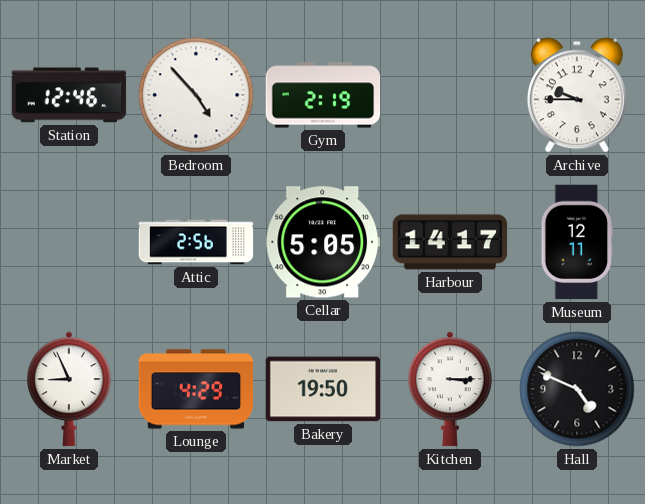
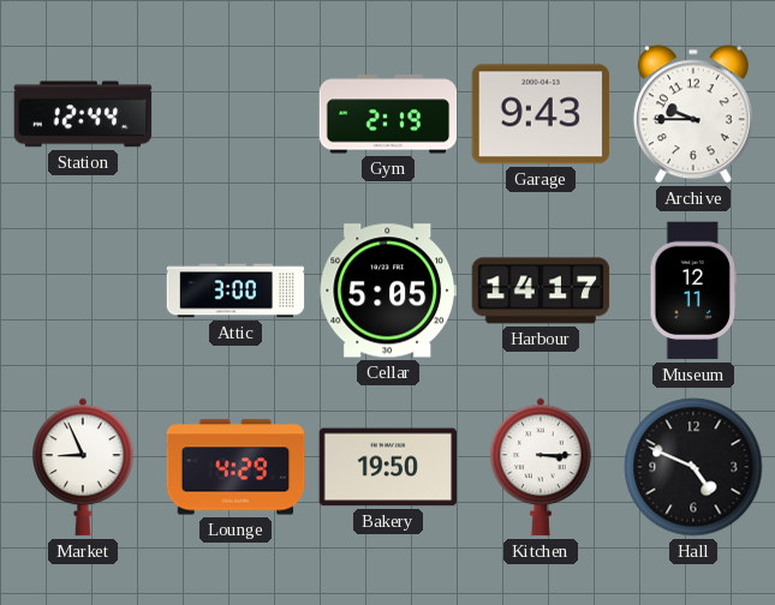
Station: 12:46 -> 12:44 (83, 114)
Bedroom: 4:53 -> none (196, 95)
Garage: none -> 9:43 (541, 114)
Attic: 2:56 -> 3:00 (236, 290)
